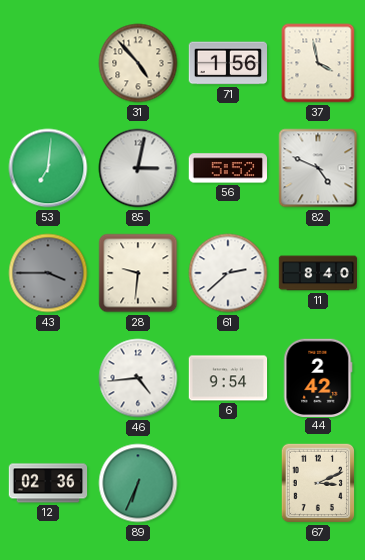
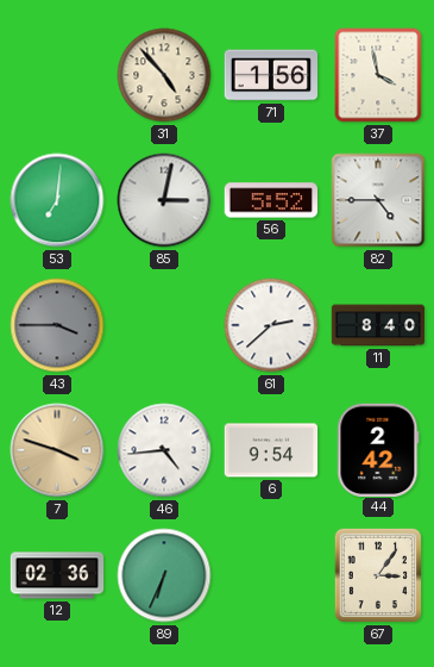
82: 4:49 -> 4:45 (378, 200)
28: 9:31 -> none (138, 273)
7: none -> 3:48 (57, 450)
67: 3:11 -> 3:06 (378, 575)
